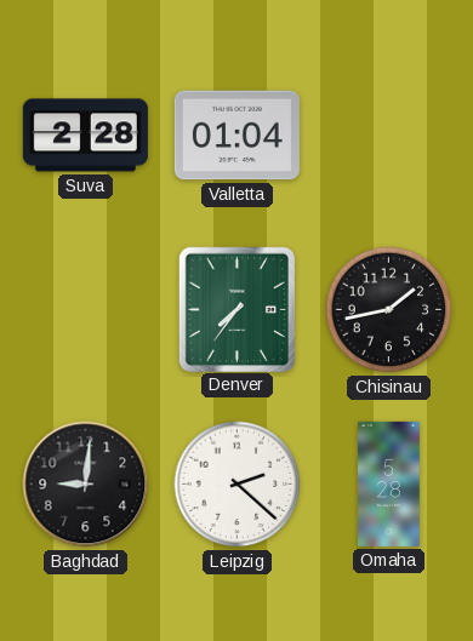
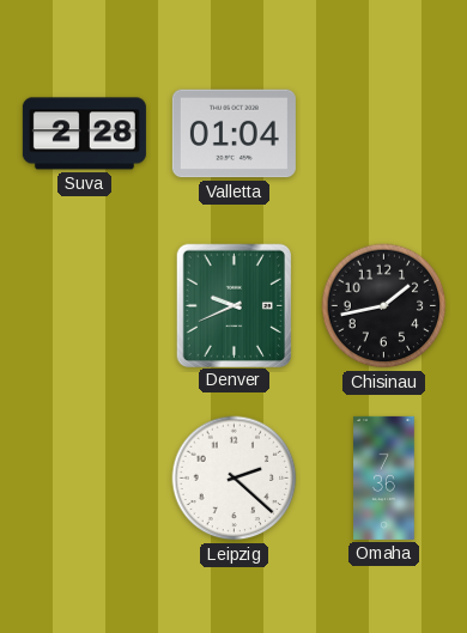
Denver: 7:36 -> 9:41 (233, 305)
Baghdad: 9:01 -> none (86, 485)
Omaha: 5:28 -> 7:36 (384, 477)
